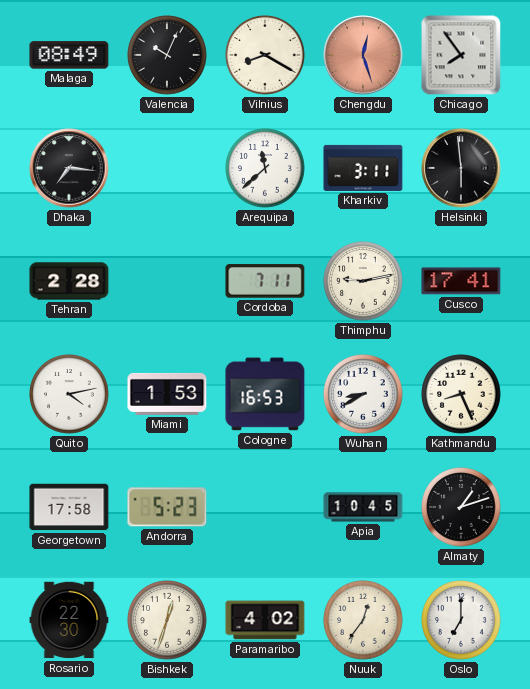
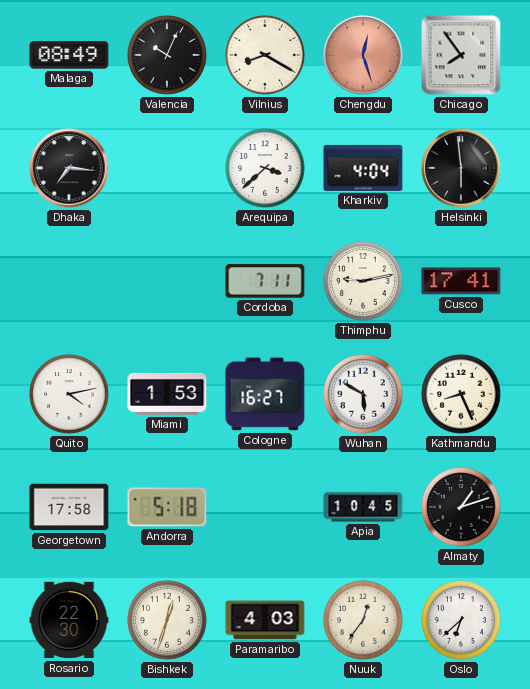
Arequipa: 11:38 -> 3:38 (265, 168)
Kharkiv: 3:11 -> 4:04 (363, 168)
Tehran: 2:28 -> none (69, 281)
Cologne: 16:53 -> 16:27 (265, 394)
Wuhan: 8:40 -> 5:50 (363, 394)
Andorra: 5:23 -> 5:18 (167, 507)
Paramaribo: 4:02 -> 4:03 (265, 620)
Oslo: 7:00 -> 6:38 (461, 620)
